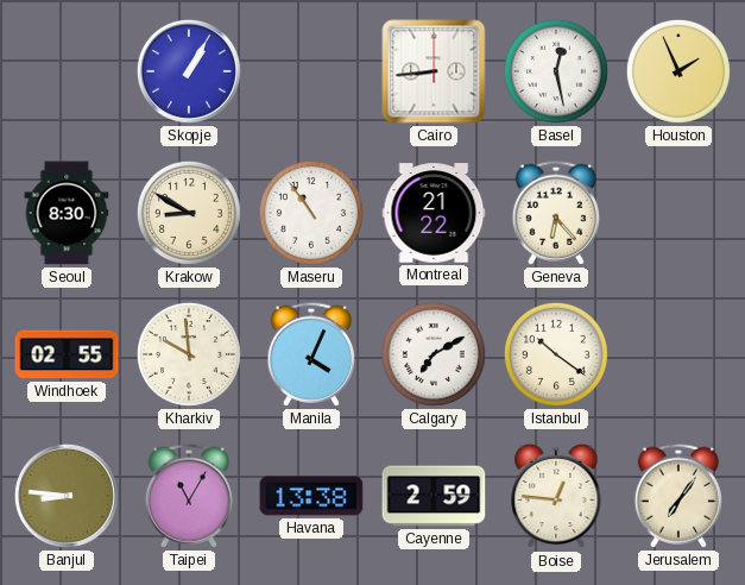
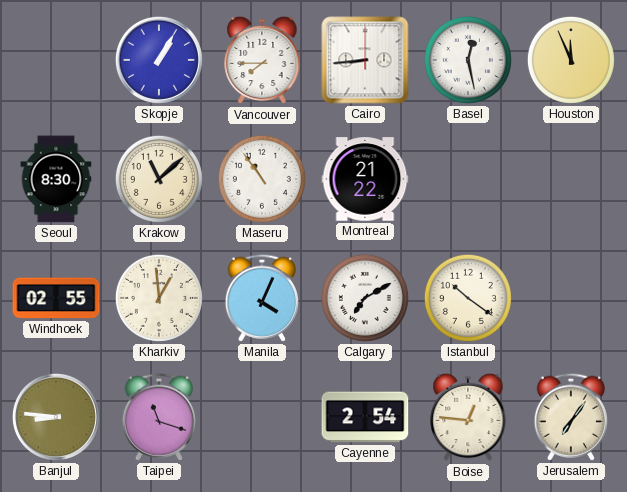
Vancouver: none -> 7:45 (262, 60)
Houston: 1:56 -> 11:56 (571, 60)
Krakow: 8:50 -> 11:08 (159, 179)
Geneva: 6:23 -> none (555, 213)
Kharkiv: 9:59 -> 12:59 (159, 298)
Taipei: 11:05 -> 11:18 (158, 417)
Havana: 13:38 -> none (311, 496)
Cayenne: 2:59 -> 2:54 (365, 417)
